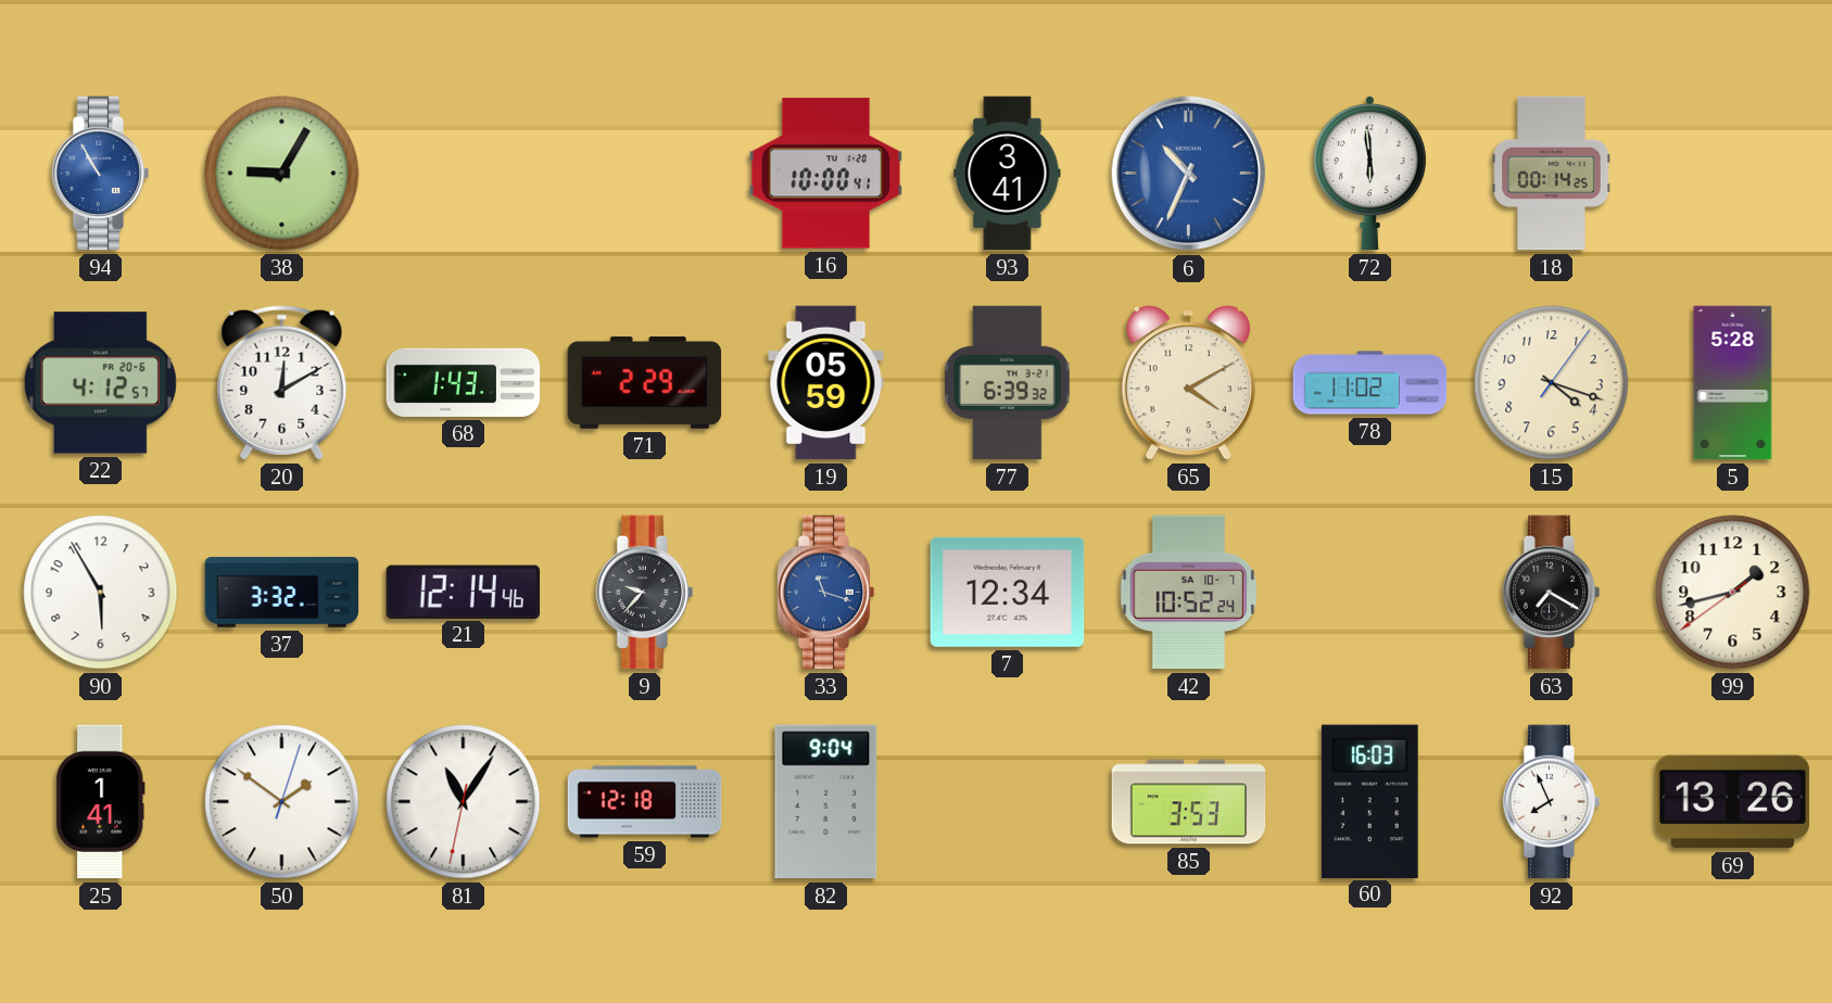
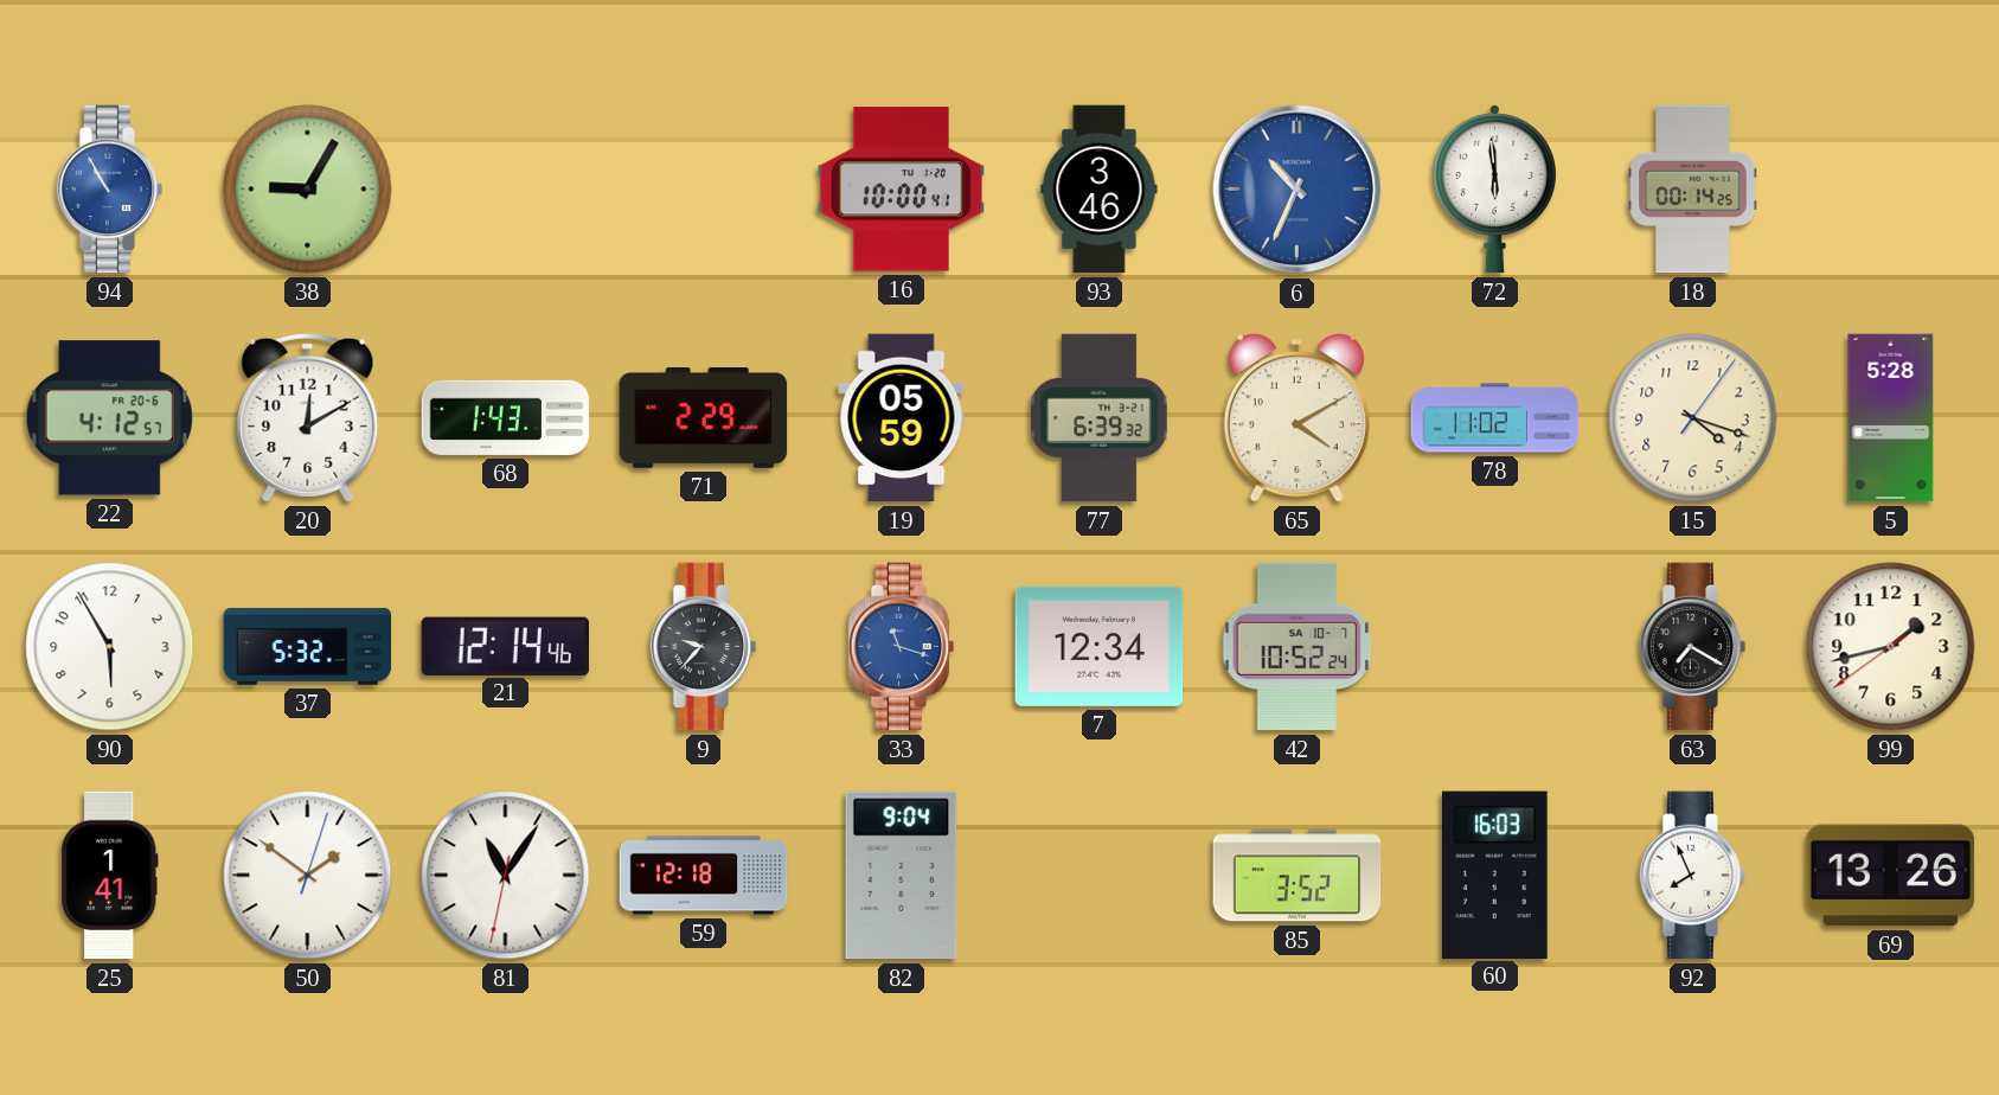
93: 3:41 -> 3:46 (1100, 190)
37: 3:32 -> 5:32 (308, 646)
85: 3:53 -> 3:52 (1298, 876)
